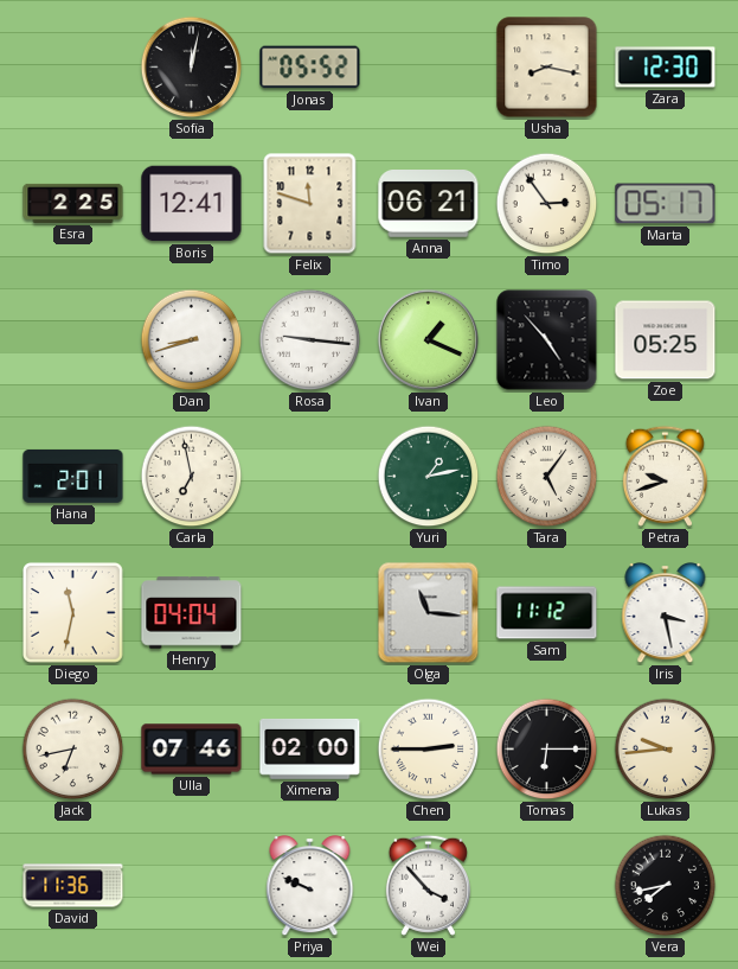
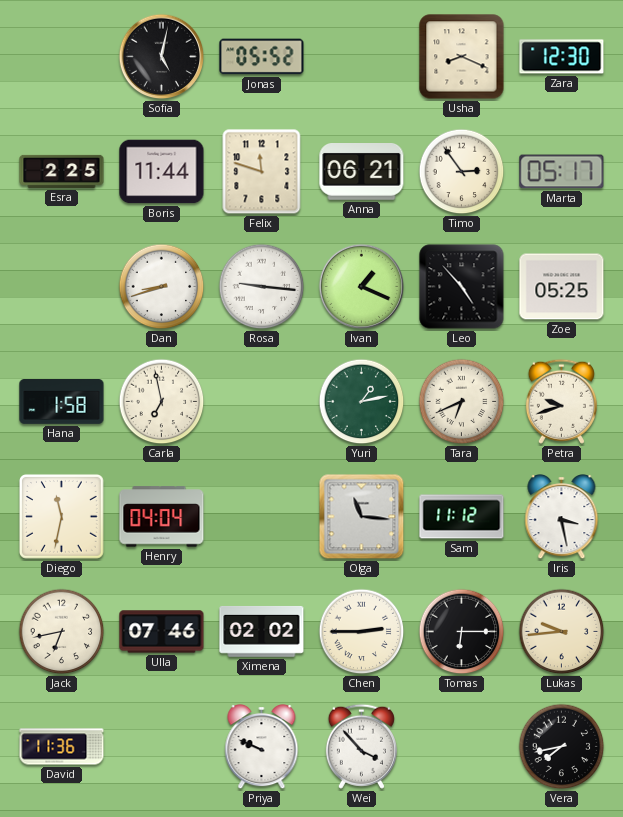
Sofia: 12:02 -> 5:02 (162, 57)
Usha: 8:17 -> 8:19 (462, 57)
Boris: 12:41 -> 11:44 (162, 172)
Hana: 2:01 -> 1:58 (62, 402)
Tara: 5:06 -> 6:41 (462, 402)
Ximena: 02:00 -> 02:02 (262, 631)
